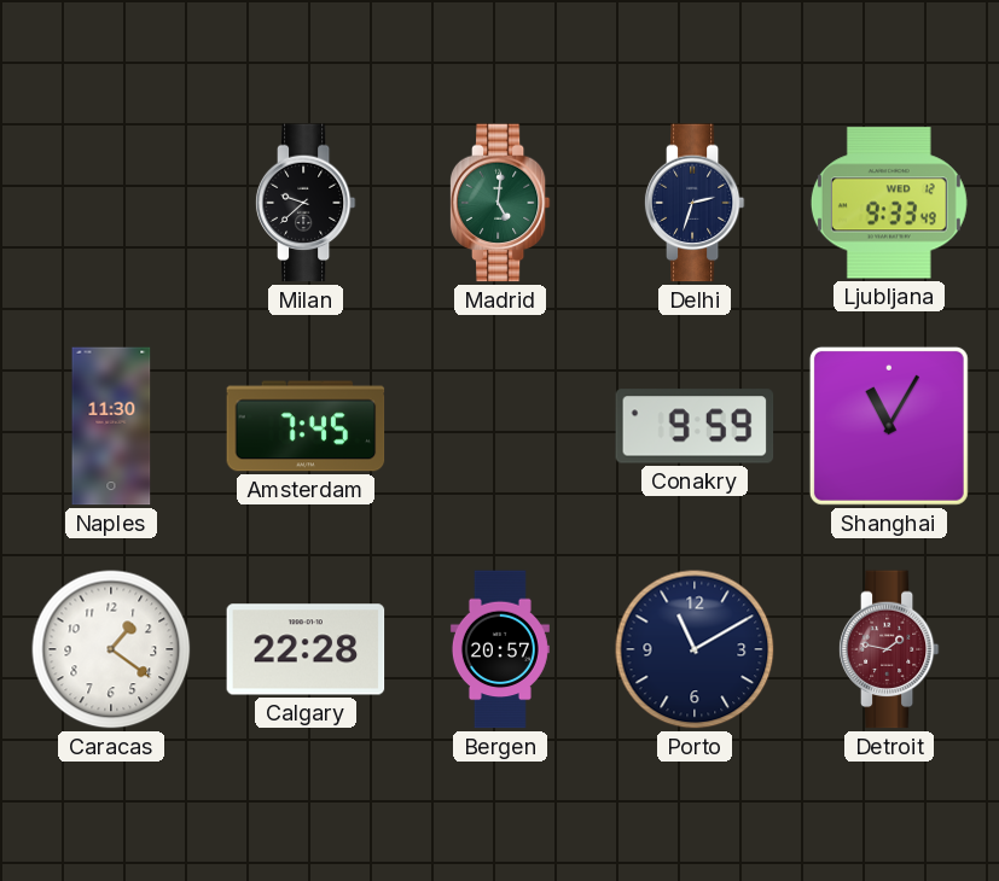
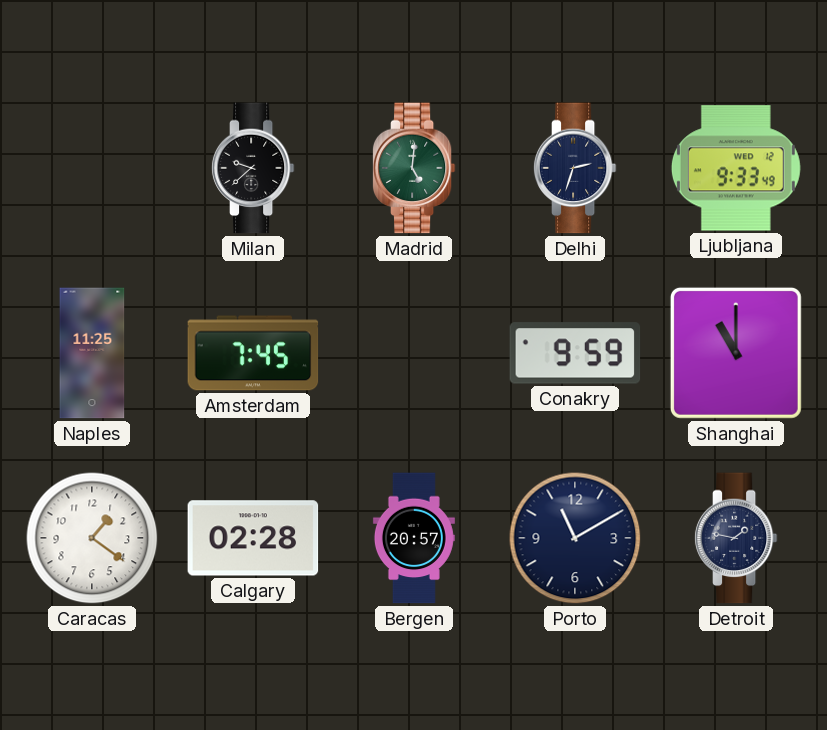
Naples: 11:30 -> 11:25 (92, 353)
Shanghai: 11:05 -> 11:00 (736, 353)
Calgary: 22:28 -> 02:28 (253, 538)
Detroit dial: burgundy -> navy (736, 538)
